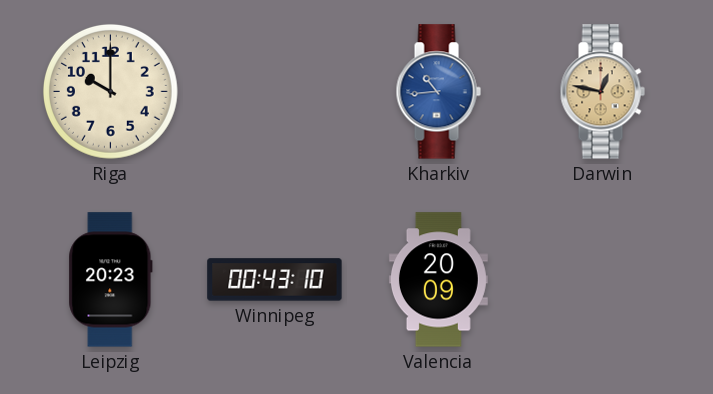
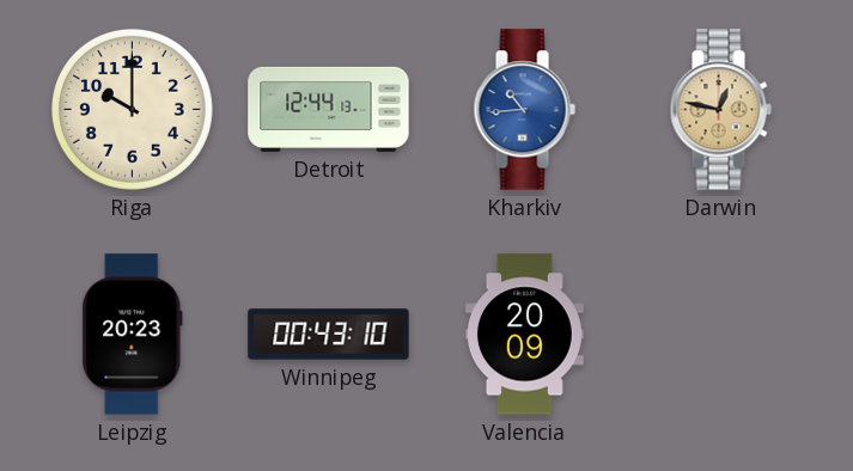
Detroit: none -> 12:44 (329, 109)
